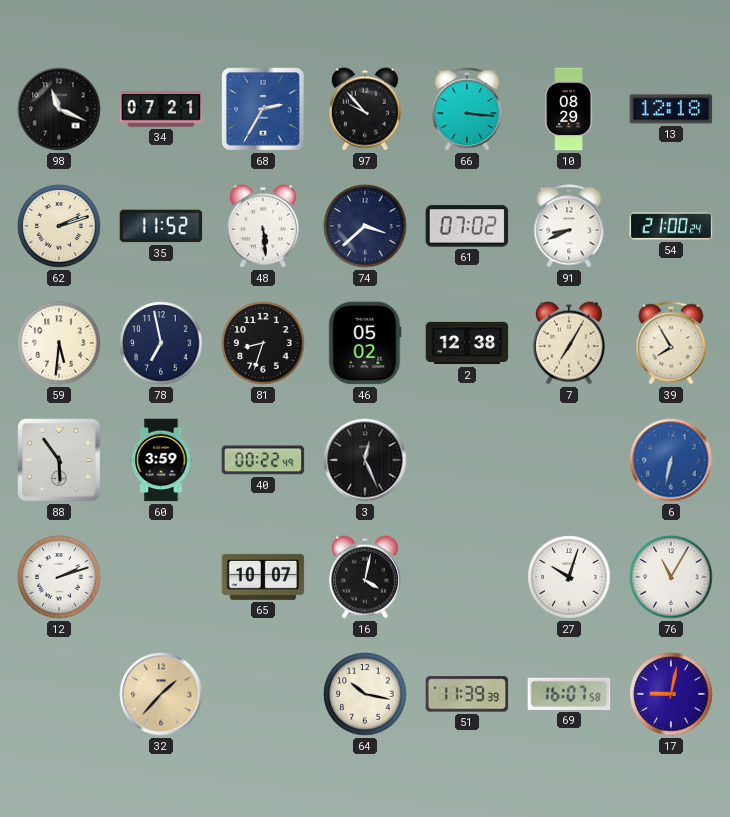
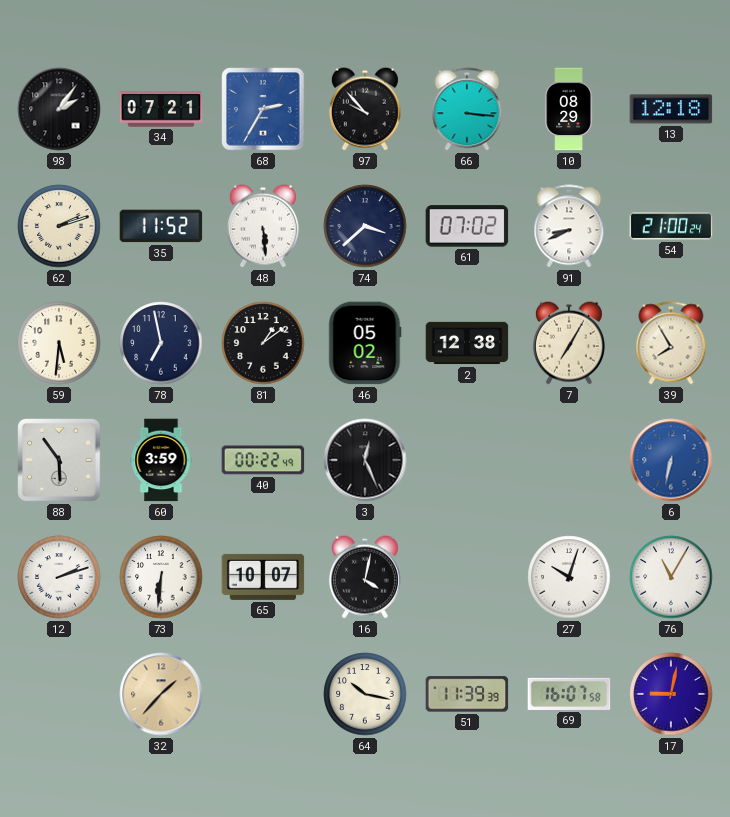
98: 11:19 -> 2:06 (59, 109)
81: 8:33 -> 1:09 (263, 343)
73: none -> 6:31 (161, 577)
